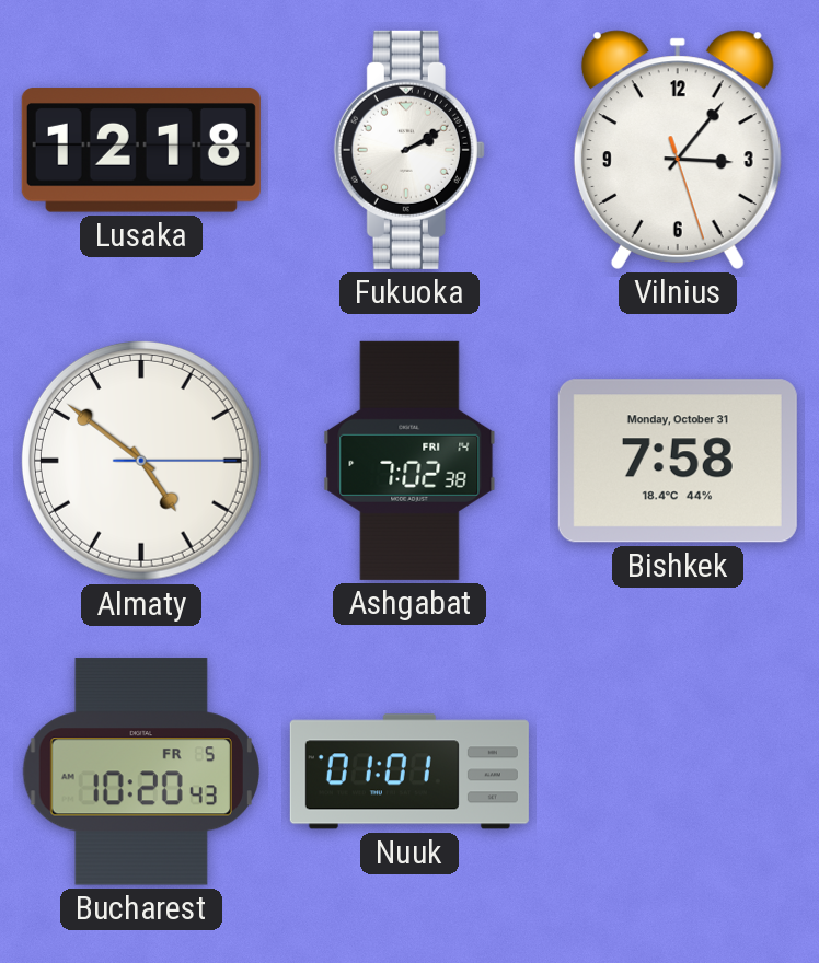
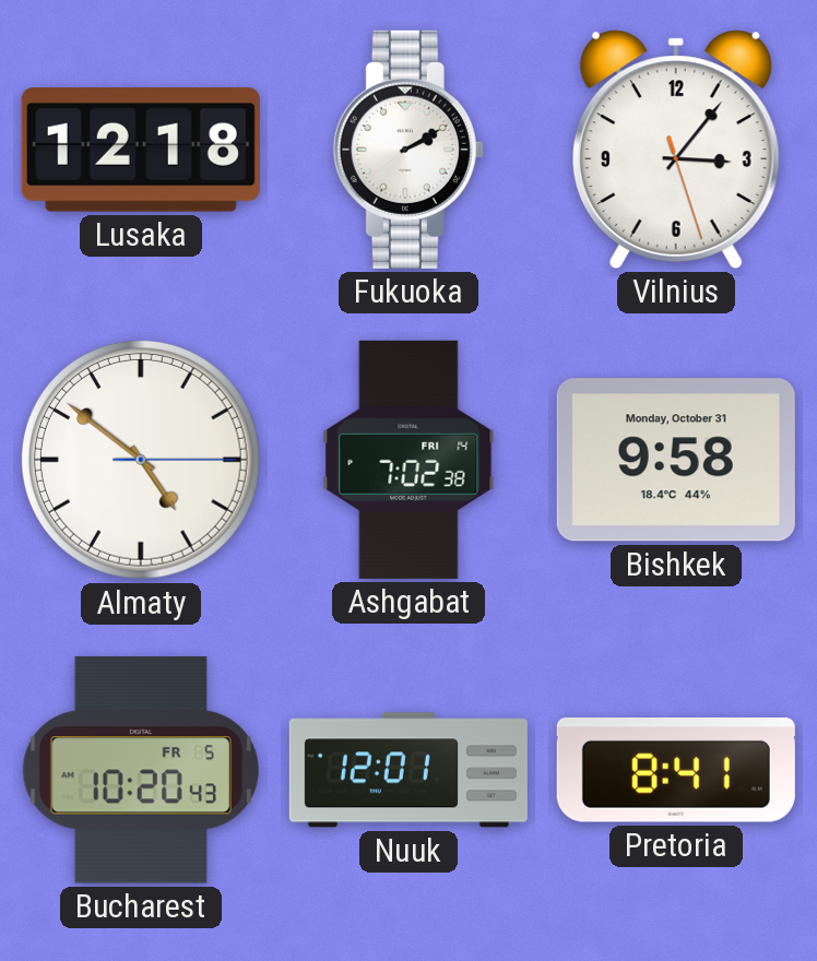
Bishkek: 7:58 -> 9:58 (676, 460)
Nuuk: 01:01 -> 12:01 (408, 770)
Pretoria: none -> 8:41 (676, 771)
